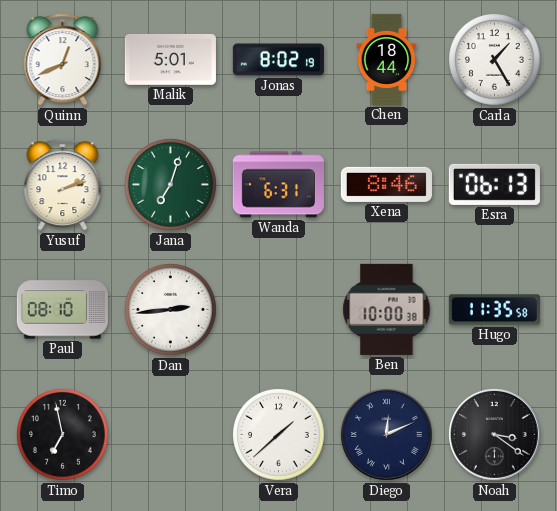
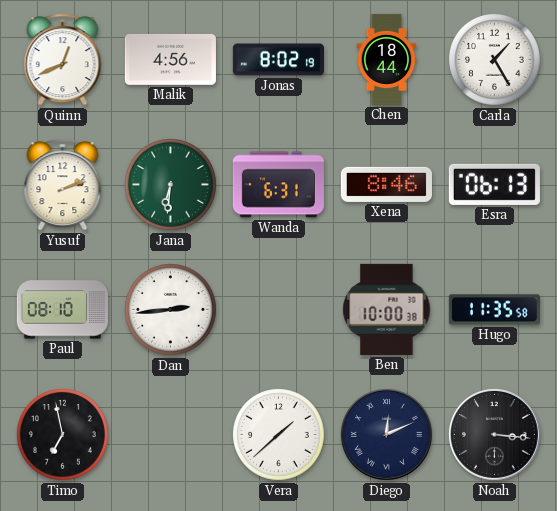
Malik: 5:01 -> 4:56 (170, 59)
Jana: 7:03 -> 6:31 (171, 185)
Noah: 3:21 -> 3:16 (494, 434)
